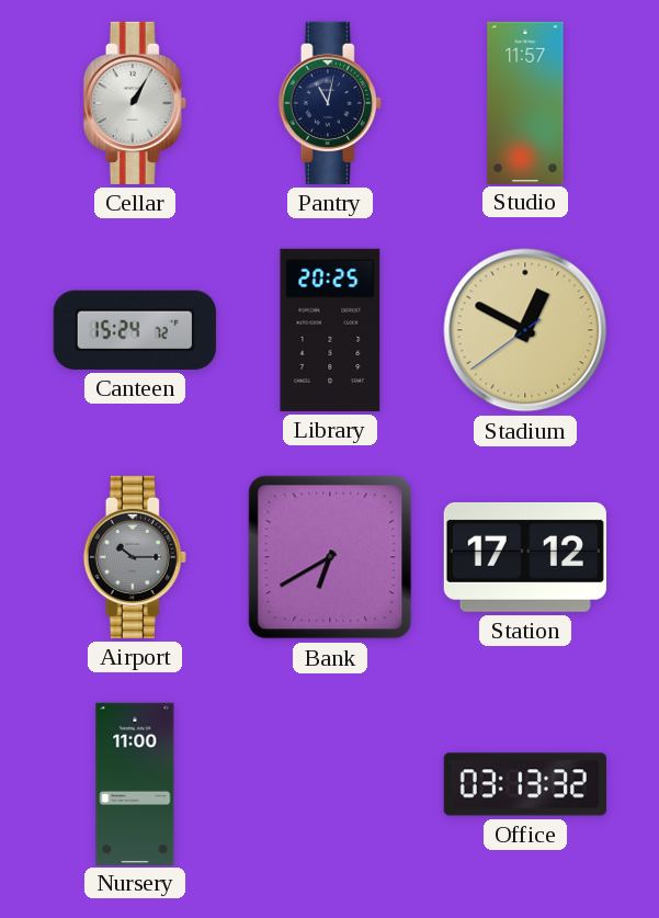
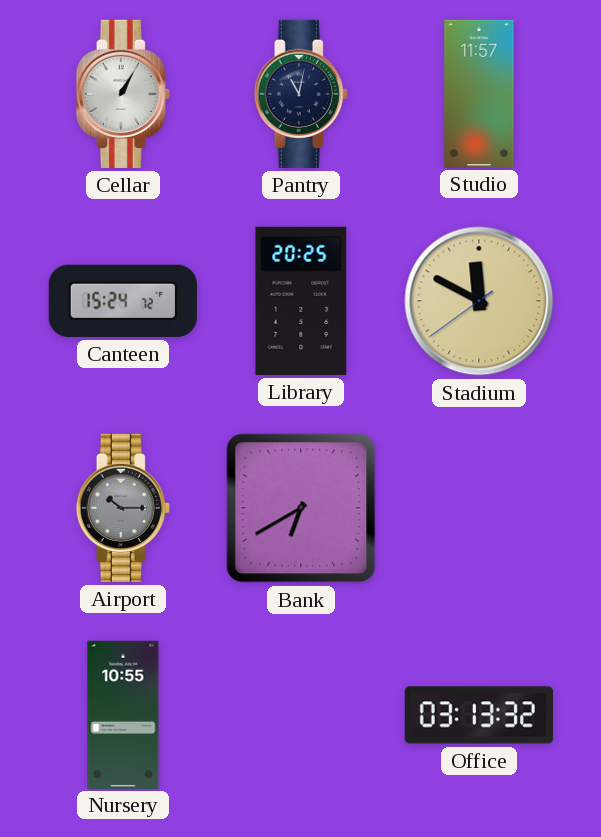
Stadium: 12:49 -> 11:49 (479, 301)
Station: 17:12 -> none (525, 557)
Nursery: 11:00 -> 10:55 (123, 714)
